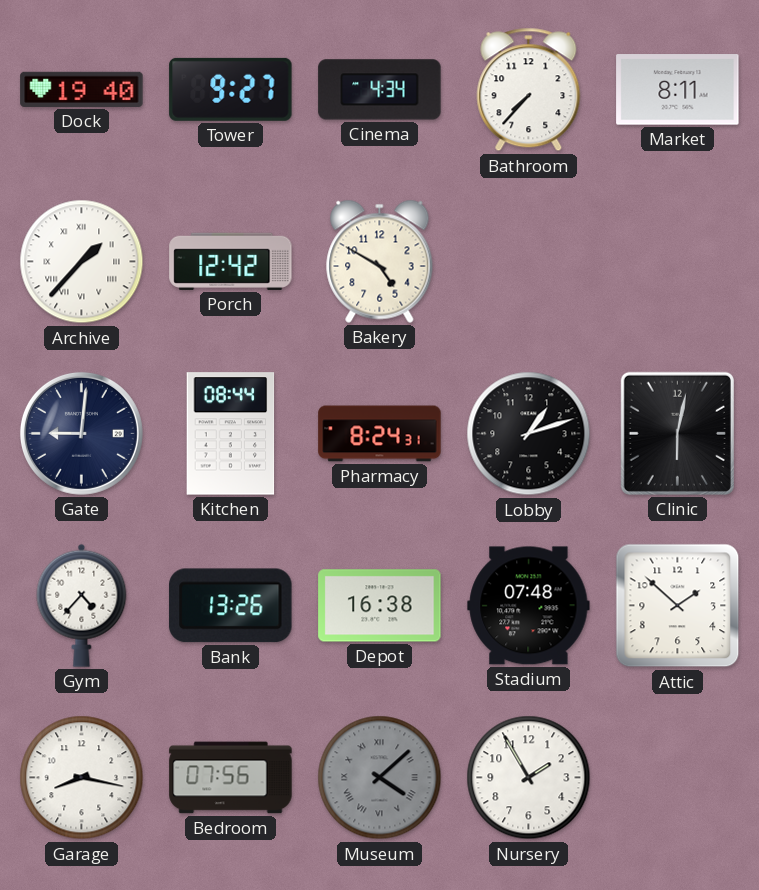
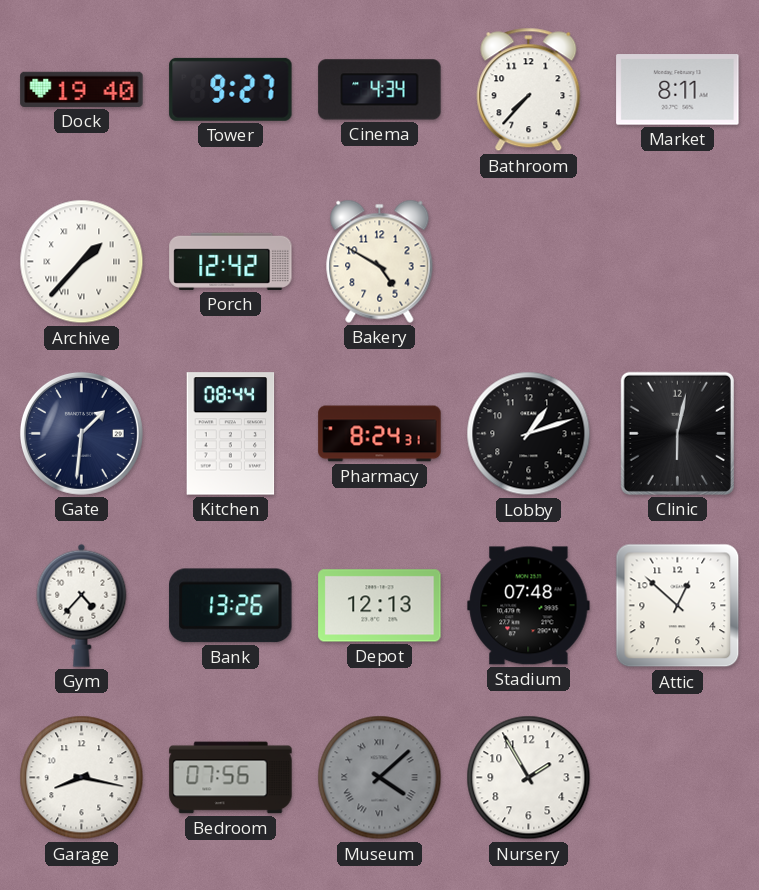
Gate: 9:01 -> 1:31 (81, 433)
Depot: 16:38 -> 12:13 (380, 606)
Attic: 1:52 -> 12:52 (678, 606)
